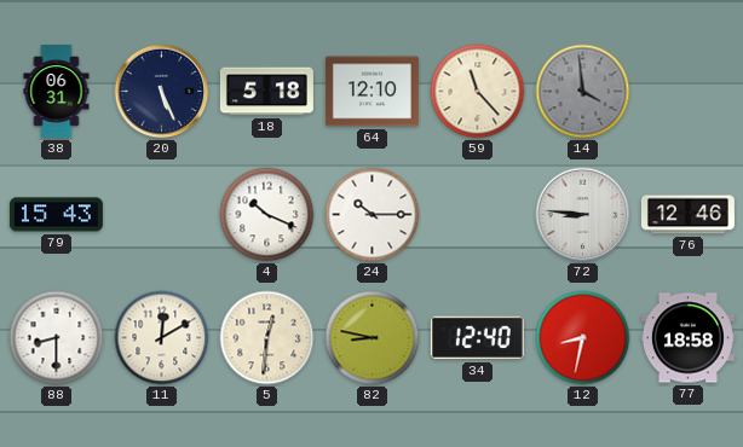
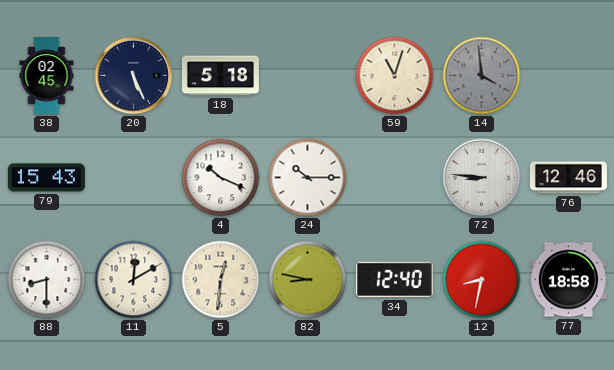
38: 06:31 -> 02:45 (47, 75)
64: 12:10 -> none (372, 92)
59: 11:23 -> 11:03 (395, 76)
